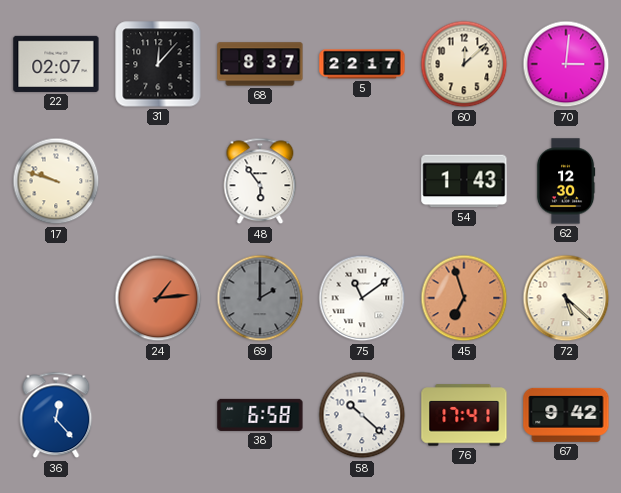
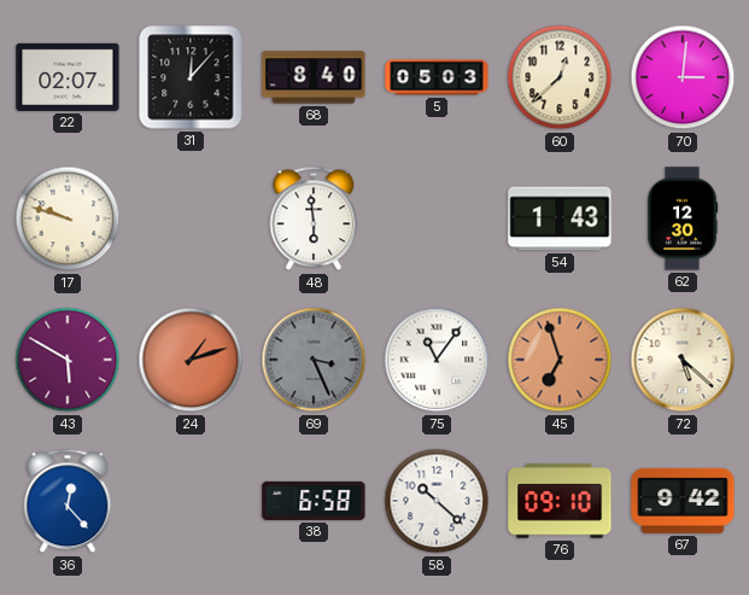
68: 8:37 -> 8:40 (314, 77)
5: 22:17 -> 05:03 (437, 77)
60: 12:08 -> 12:38 (560, 77)
48: 5:54 -> 5:59 (314, 218)
43: none -> 5:50 (68, 360)
24: 1:14 -> 1:12 (191, 360)
69: 2:00 -> 3:26 (314, 360)
75: 11:09 -> 11:06 (437, 360)
76: 17:41 -> 09:10 (560, 501)
